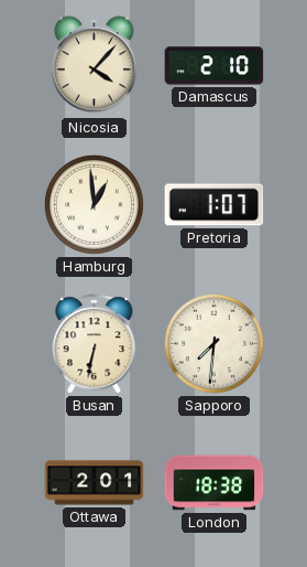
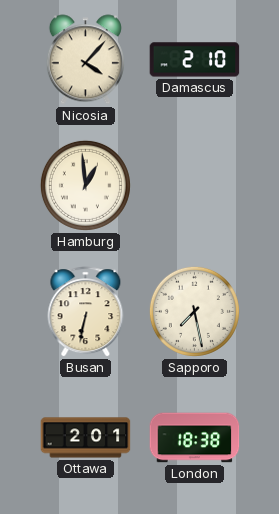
Pretoria: 1:07 -> none (215, 205)
Sapporo: 7:31 -> 7:28 (194, 311)
